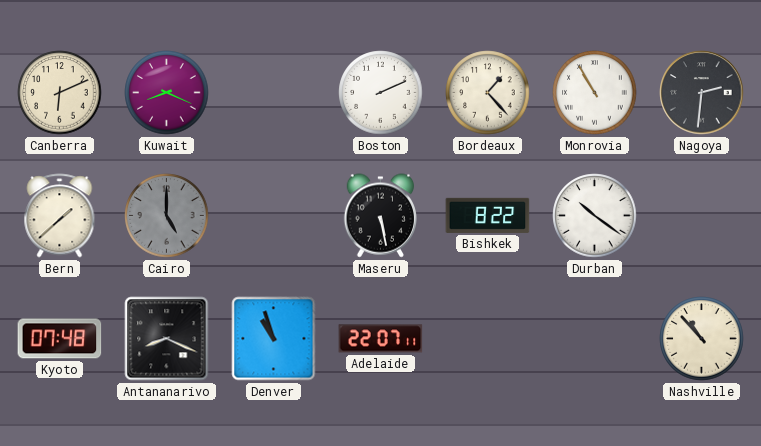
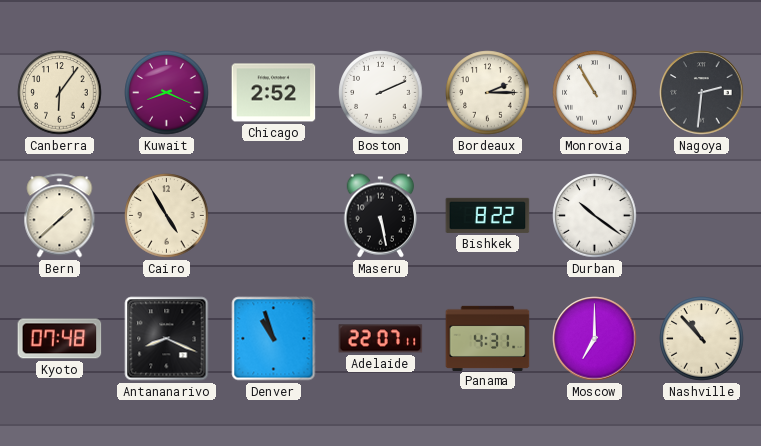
Canberra: 6:11 -> 6:06 (60, 93)
Chicago: none -> 2:52 (274, 93)
Bordeaux: 1:23 -> 2:15 (488, 93)
Cairo: 5:00 -> 4:55 (167, 216)
Cairo dial: grey -> cream (167, 216)
Panama: none -> 4:31 (488, 338)
Moscow: none -> 7:00 (595, 339)
